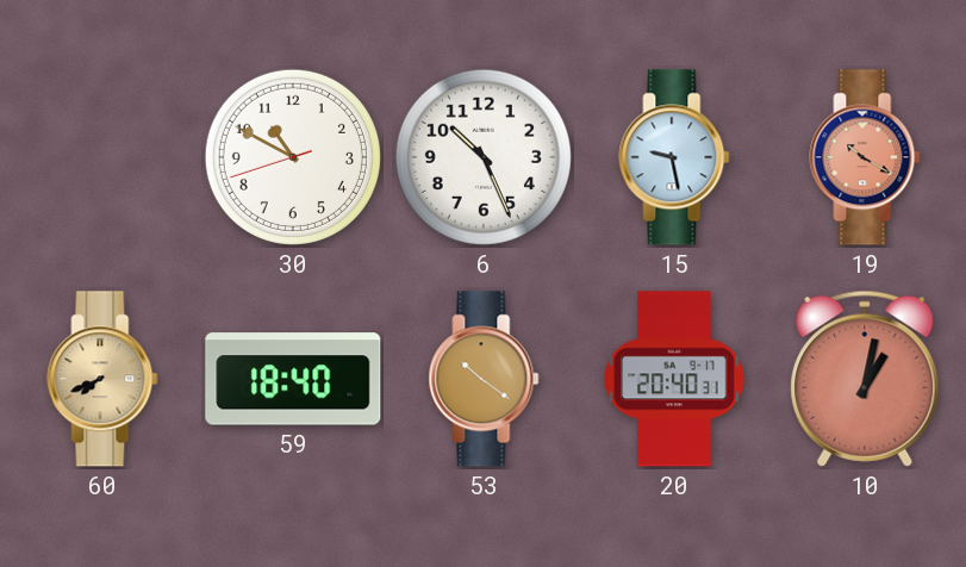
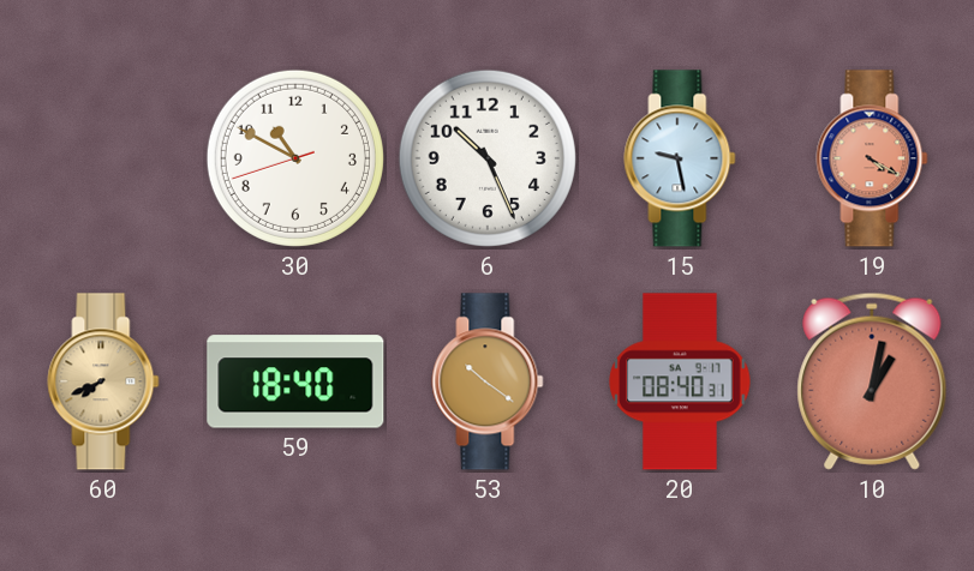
19: 10:20 -> 4:20 (872, 158)
20: 20:40 -> 08:40 (680, 381)
